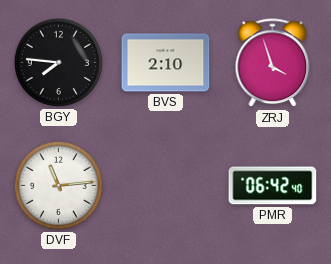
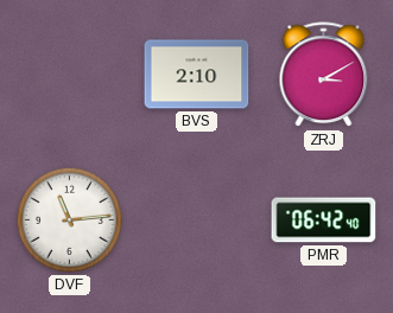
BGY: 7:46 -> none (58, 62)
ZRJ: 3:57 -> 3:10 (324, 75)
